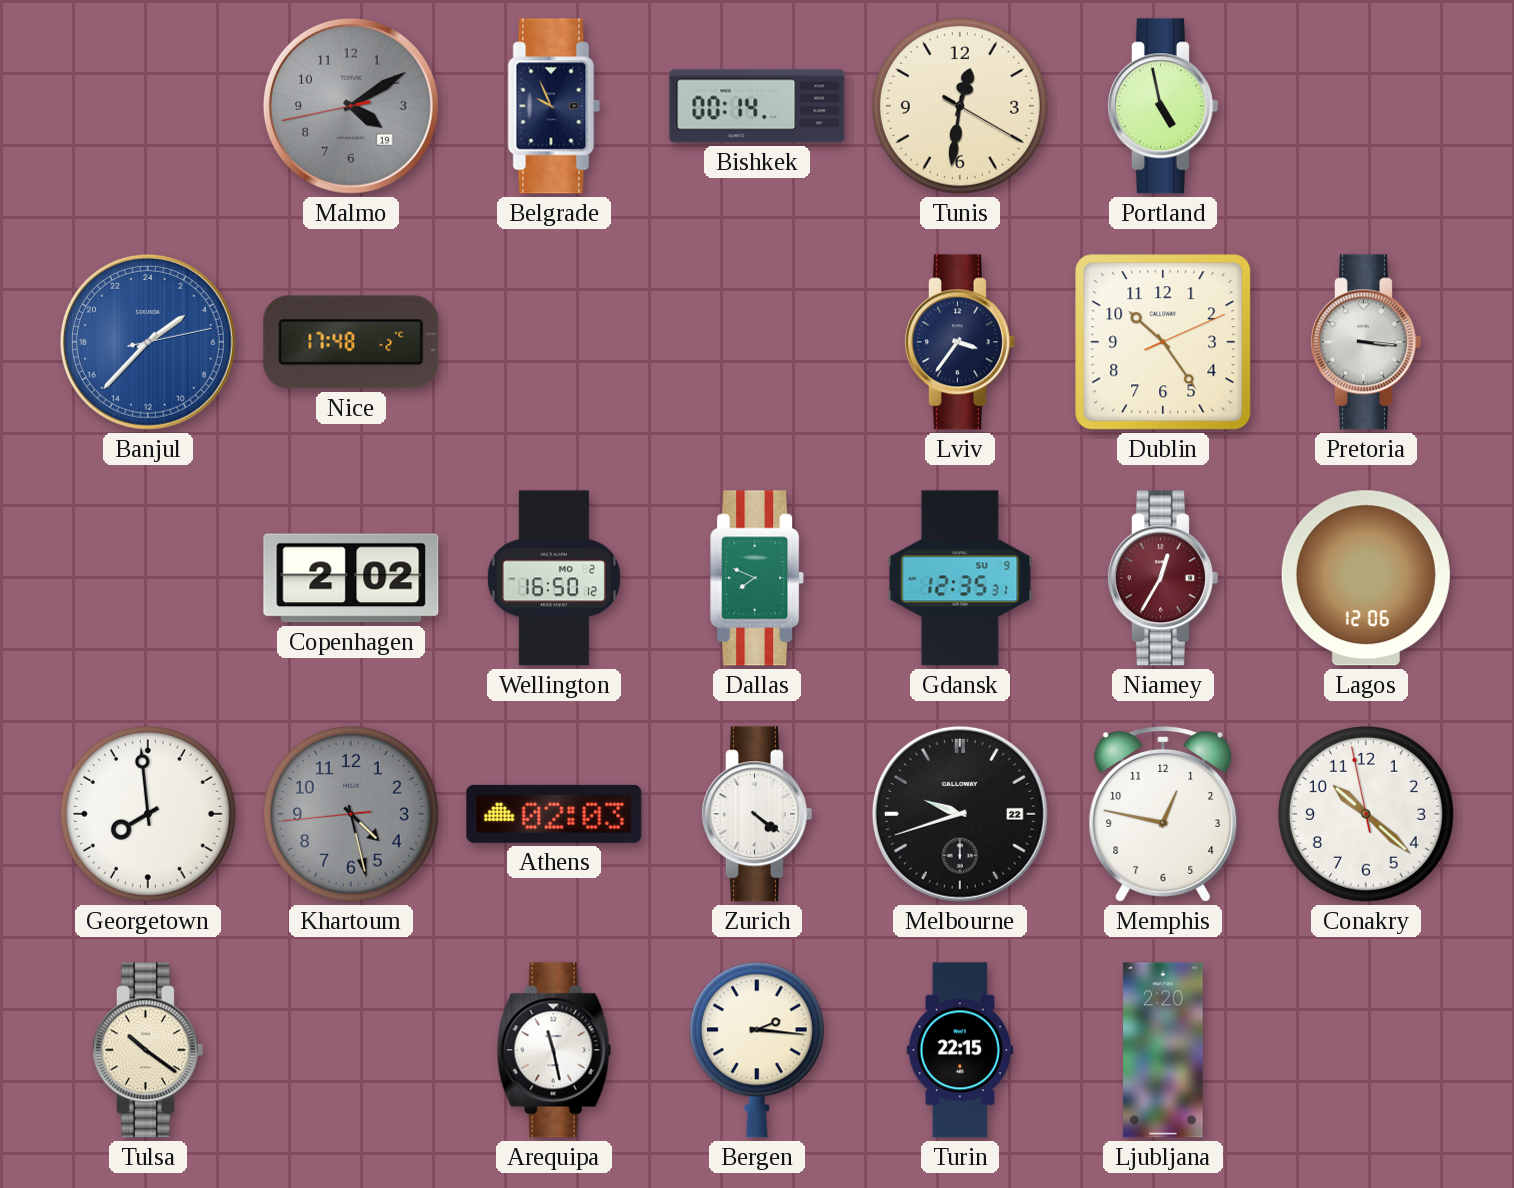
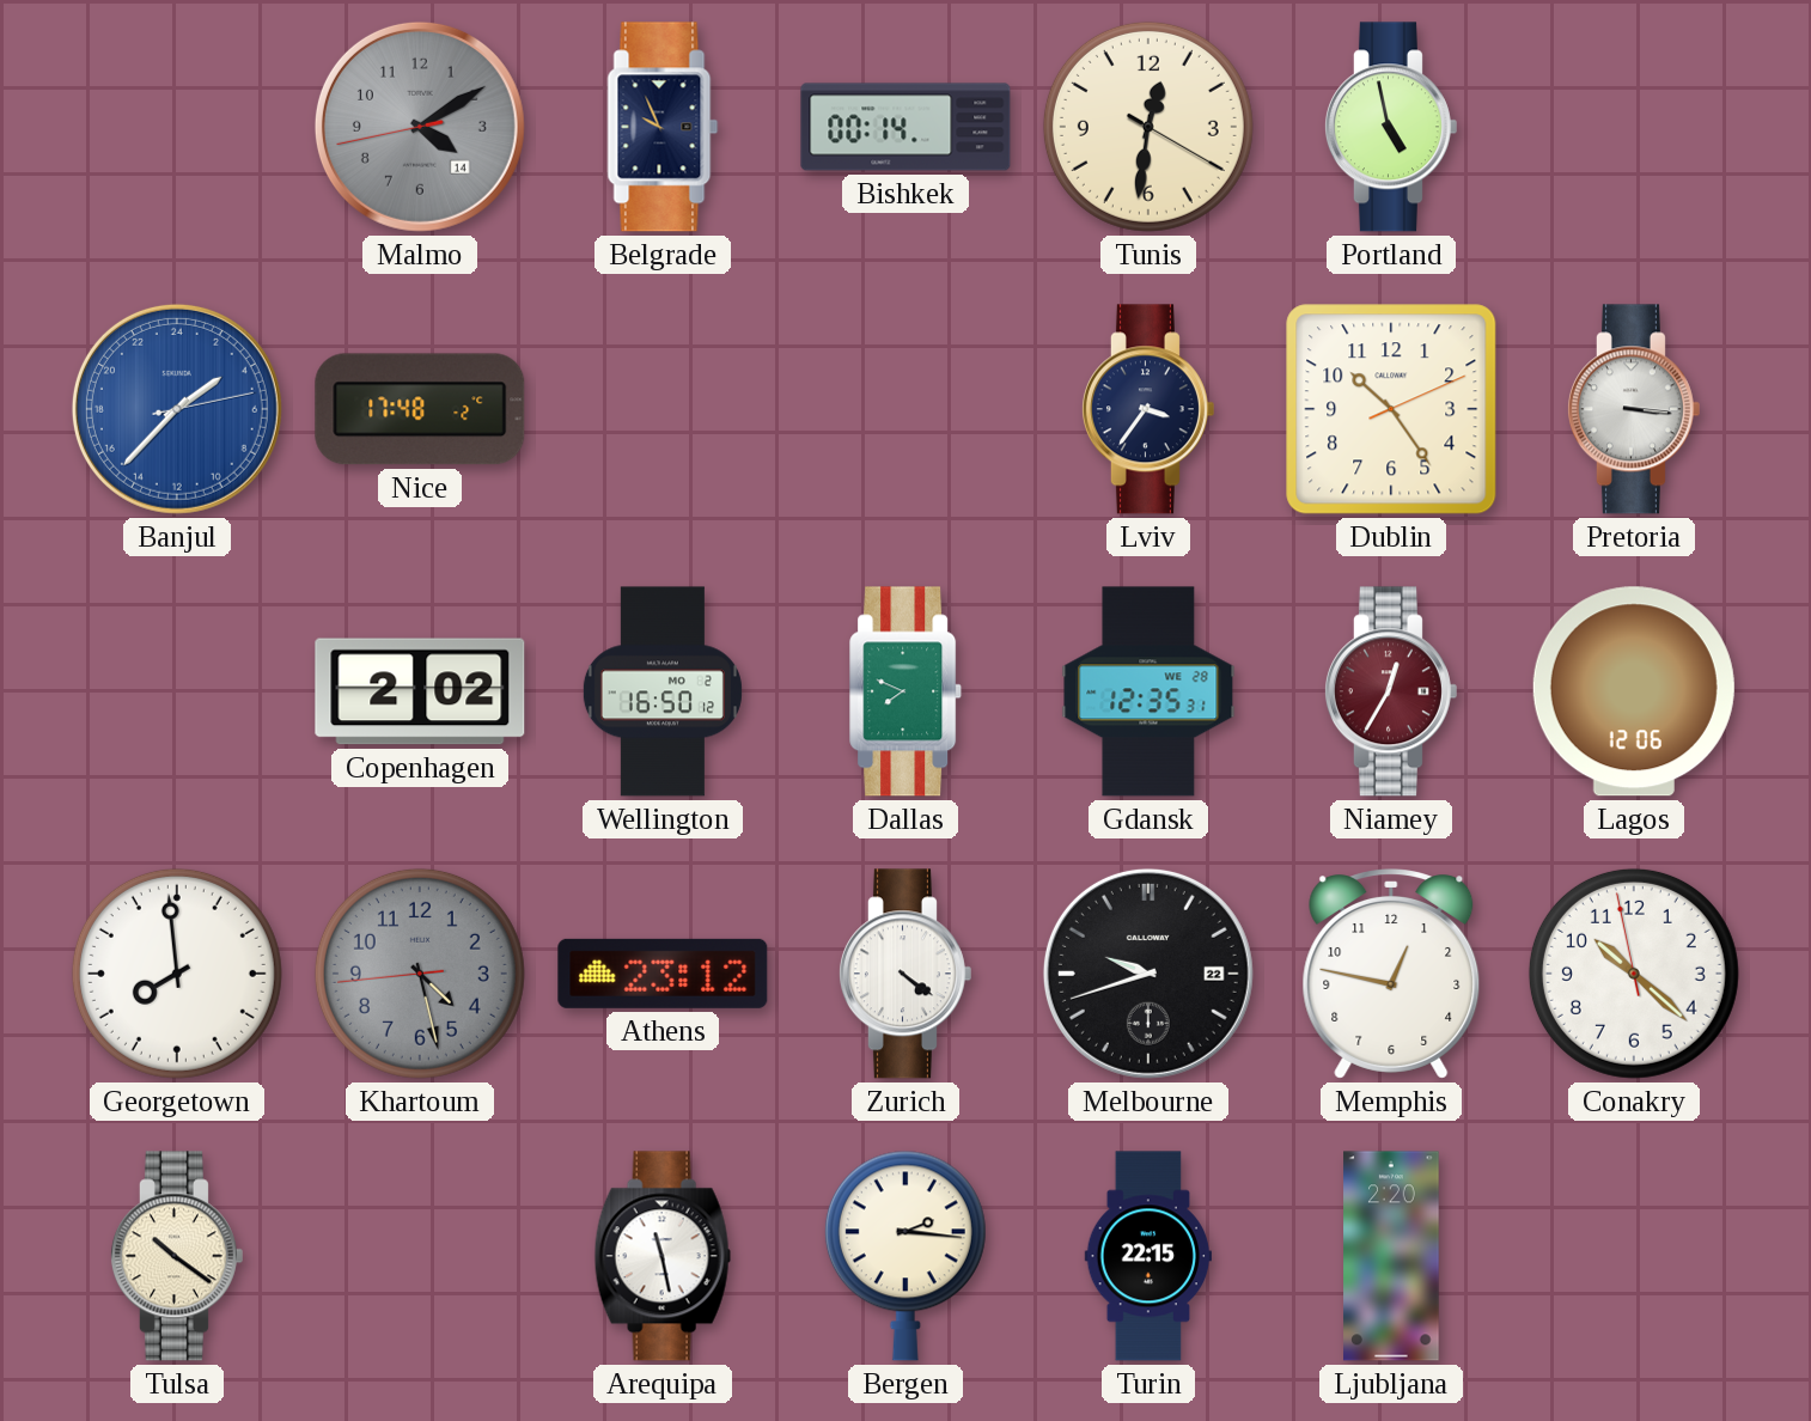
Malmo date: 19 -> 14 (420, 127)
Gdansk date: SU 9 -> WE 28 (1148, 691)
Athens: 02:03 -> 23:12 (663, 974)
